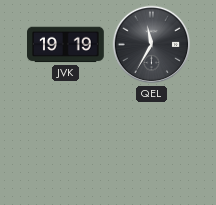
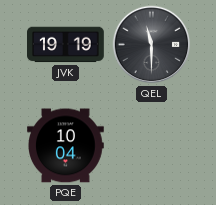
QEL: 11:35 -> 11:30 (152, 45)
PQE: none -> 10:04 (66, 146)
